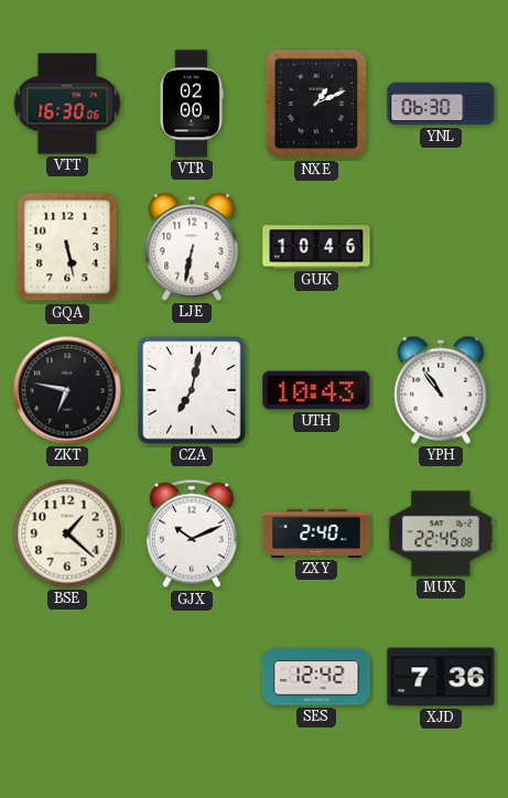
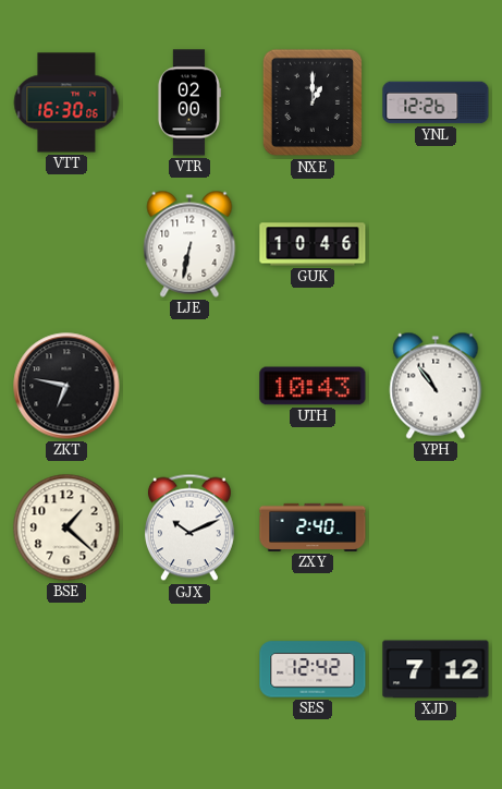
NXE: 1:11 -> 1:00 (313, 102)
YNL: 06:30 -> 12:26 (436, 102)
GQA: 5:28 -> none (67, 247)
CZA: 7:02 -> none (192, 390)
MUX: 22:45 -> none (441, 533)
XJD: 7:36 -> 7:12 (436, 669)
